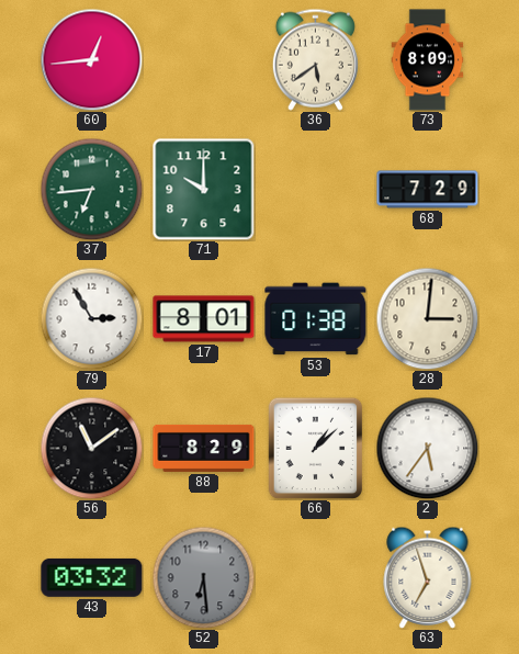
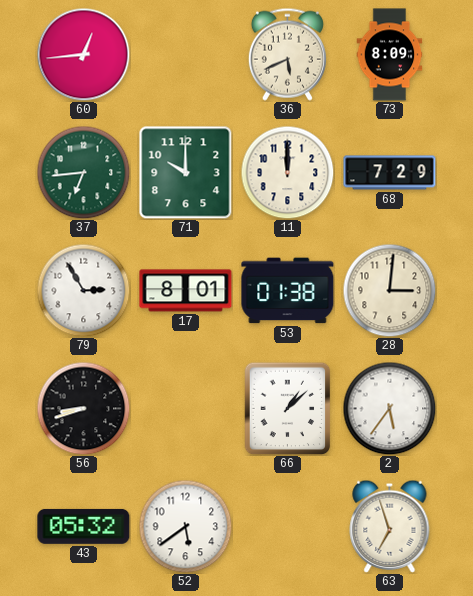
36: 5:39 -> 5:41 (287, 54)
11: none -> 12:00 (287, 172)
56: 11:09 -> 8:42 (83, 408)
88: 8:29 -> none (204, 448)
43: 03:32 -> 05:32 (84, 526)
52: 6:29 -> 5:39 (185, 526)
52 dial: grey -> white (185, 526)
